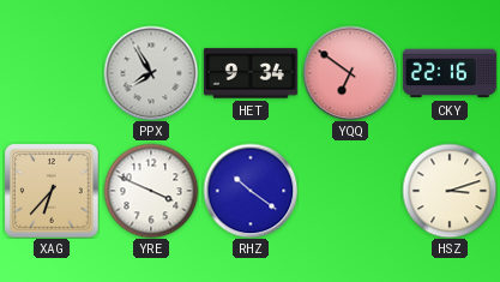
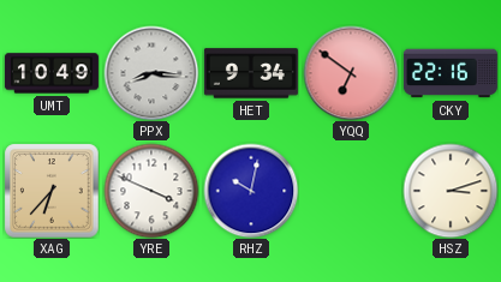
UMT: none -> 10:49 (52, 73)
PPX: 7:55 -> 8:16 (151, 73)
RHZ: 10:21 -> 10:02 (251, 191)
